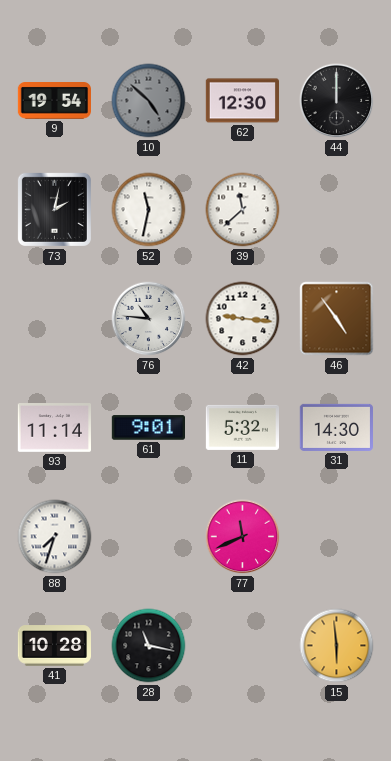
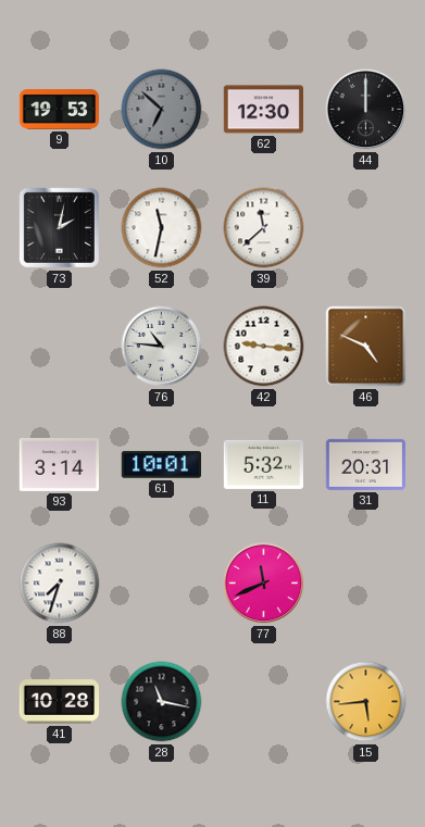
9: 19:54 -> 19:53 (59, 110)
10: 4:52 -> 6:52 (162, 110)
46: 4:54 -> 4:49 (366, 347)
93: 11:14 -> 3:14 (59, 465)
61: 9:01 -> 10:01 (161, 465)
31: 14:30 -> 20:31 (365, 464)
15: 5:59 -> 5:44 (366, 702)
